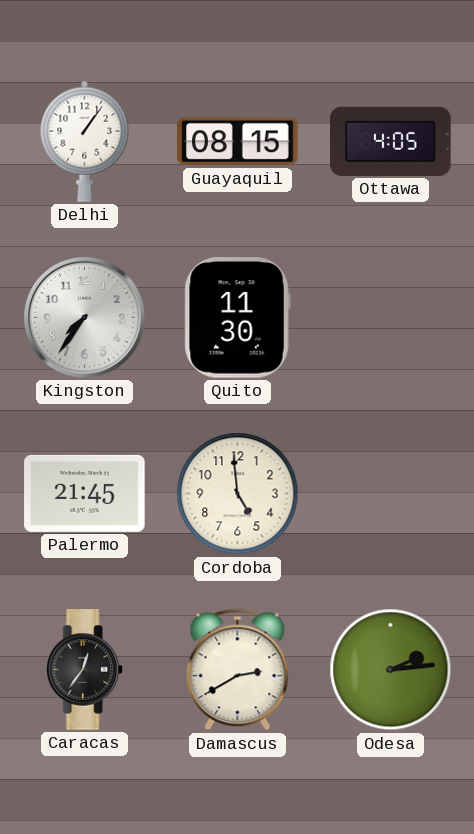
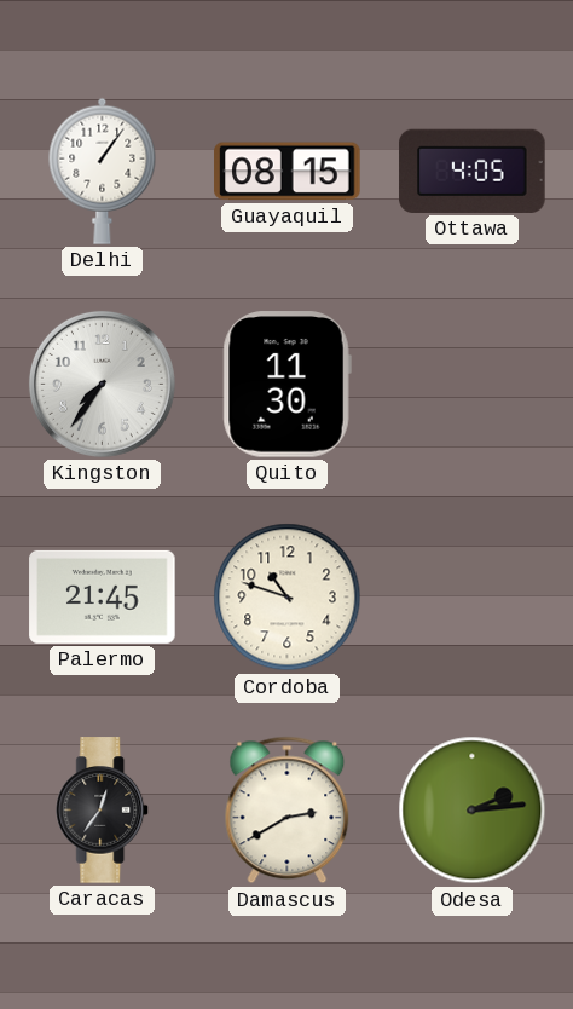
Cordoba: 4:59 -> 10:48 (288, 598)
